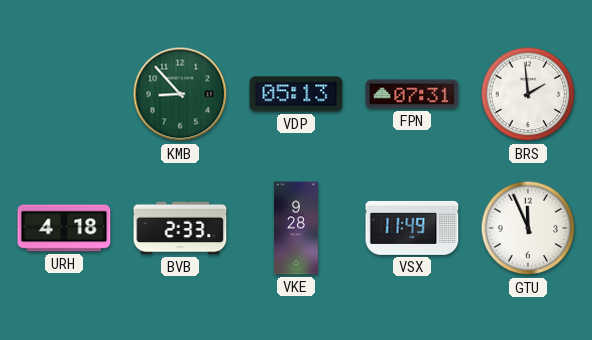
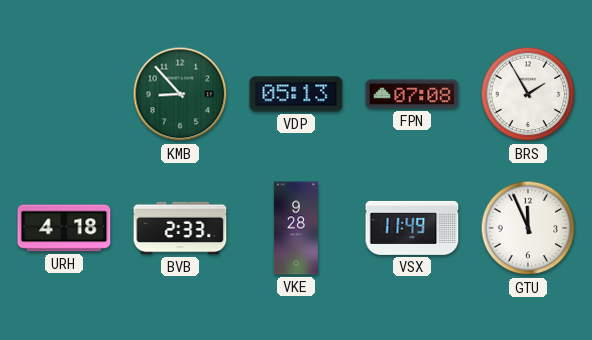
FPN: 07:31 -> 07:08 (412, 94)
BRS: 1:59 -> 1:55 (528, 94)
